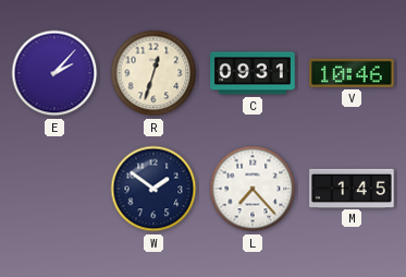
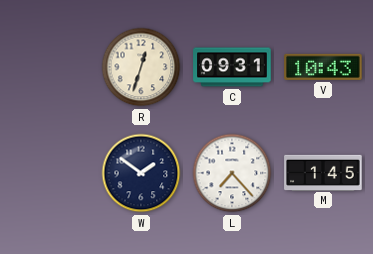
E: 2:07 -> none (54, 73)
V: 10:46 -> 10:43 (323, 67)
